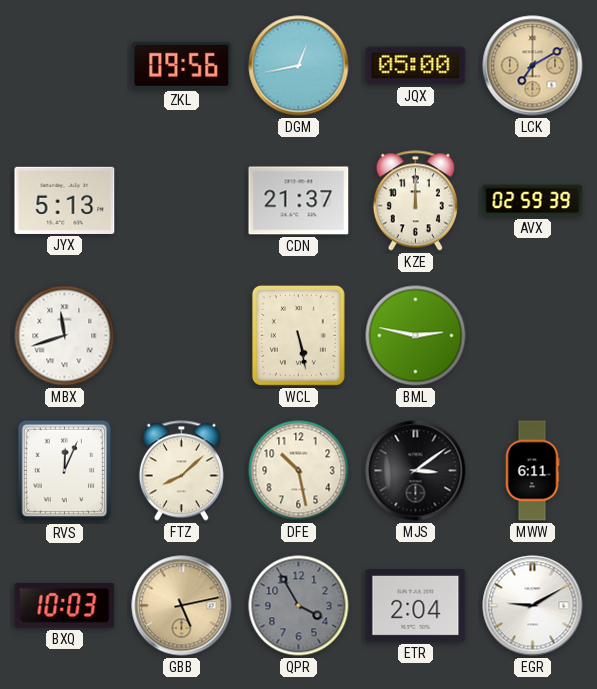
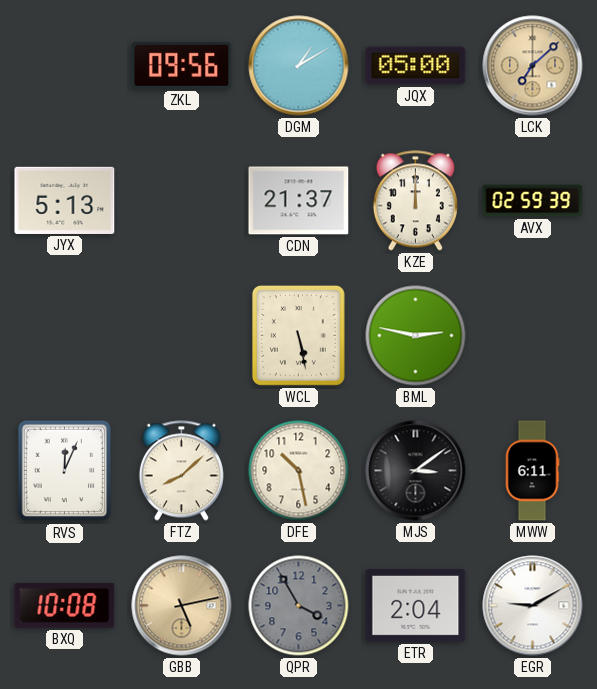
DGM: 12:43 -> 1:10 (299, 66)
LCK: 7:10 -> 7:08 (533, 66)
MBX: 11:42 -> none (65, 336)
BXQ: 10:03 -> 10:08 (65, 605)
